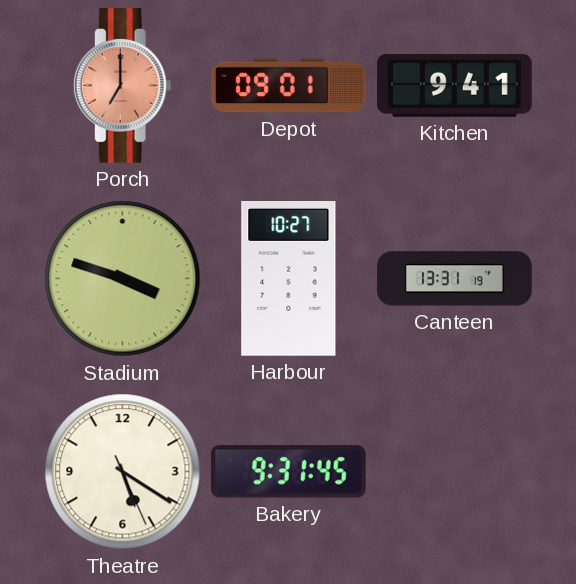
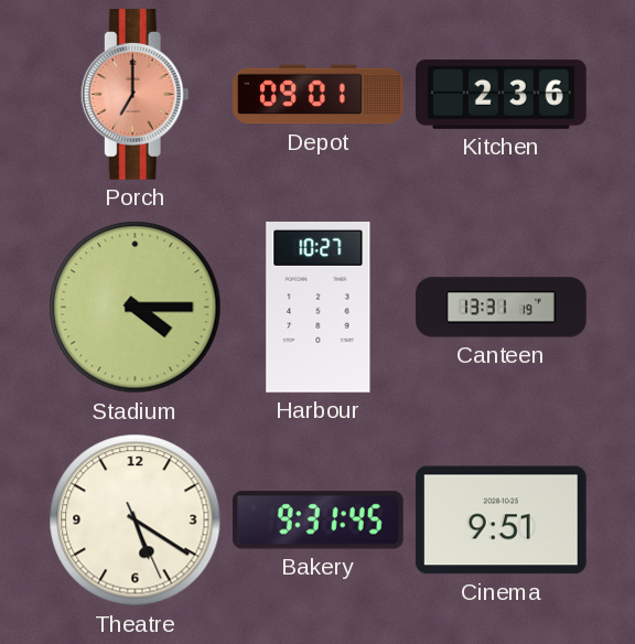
Kitchen: 9:41 -> 2:36 (502, 94)
Stadium: 3:48 -> 4:15 (136, 308)
Cinema: none -> 9:51 (501, 520)
